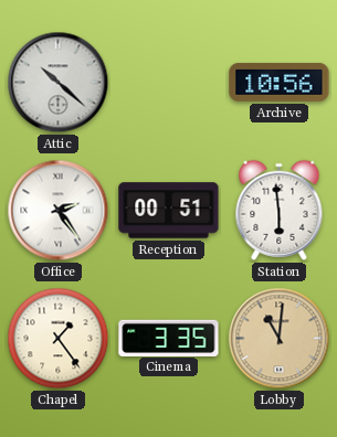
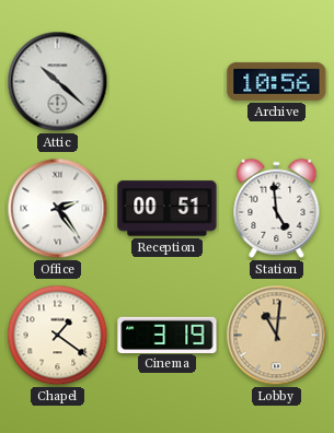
Station: 5:59 -> 4:59 (277, 208)
Chapel: 1:24 -> 1:21 (58, 336)
Cinema: 3:35 -> 3:19 (168, 335)
